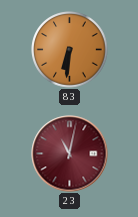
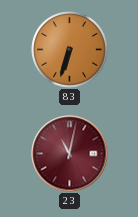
83: 6:31 -> 6:33 (70, 50)
